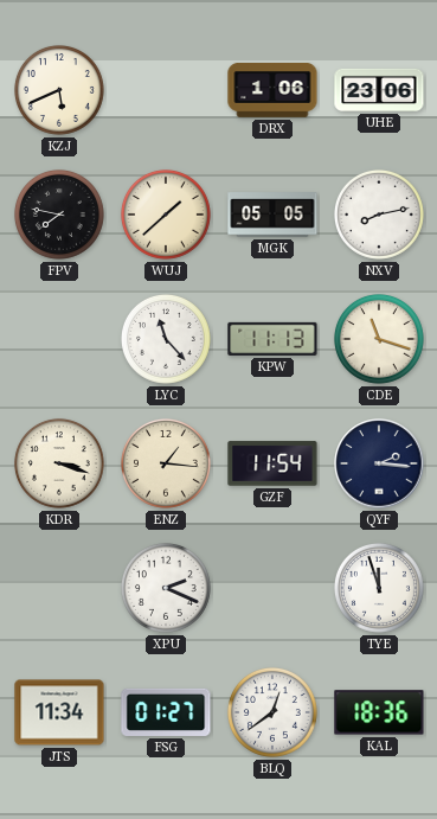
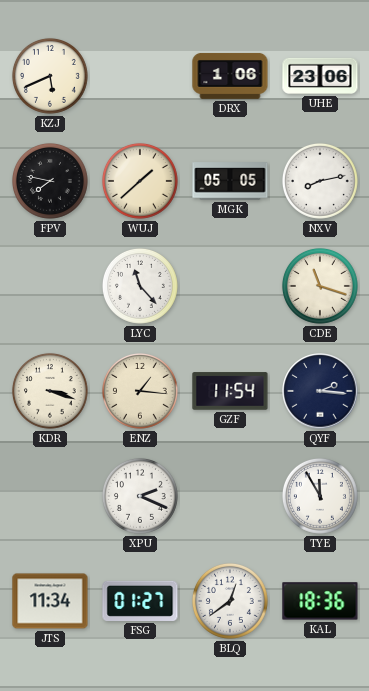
KPW: 11:13 -> none (272, 339)
TYE: 11:57 -> 11:55 (320, 496)
